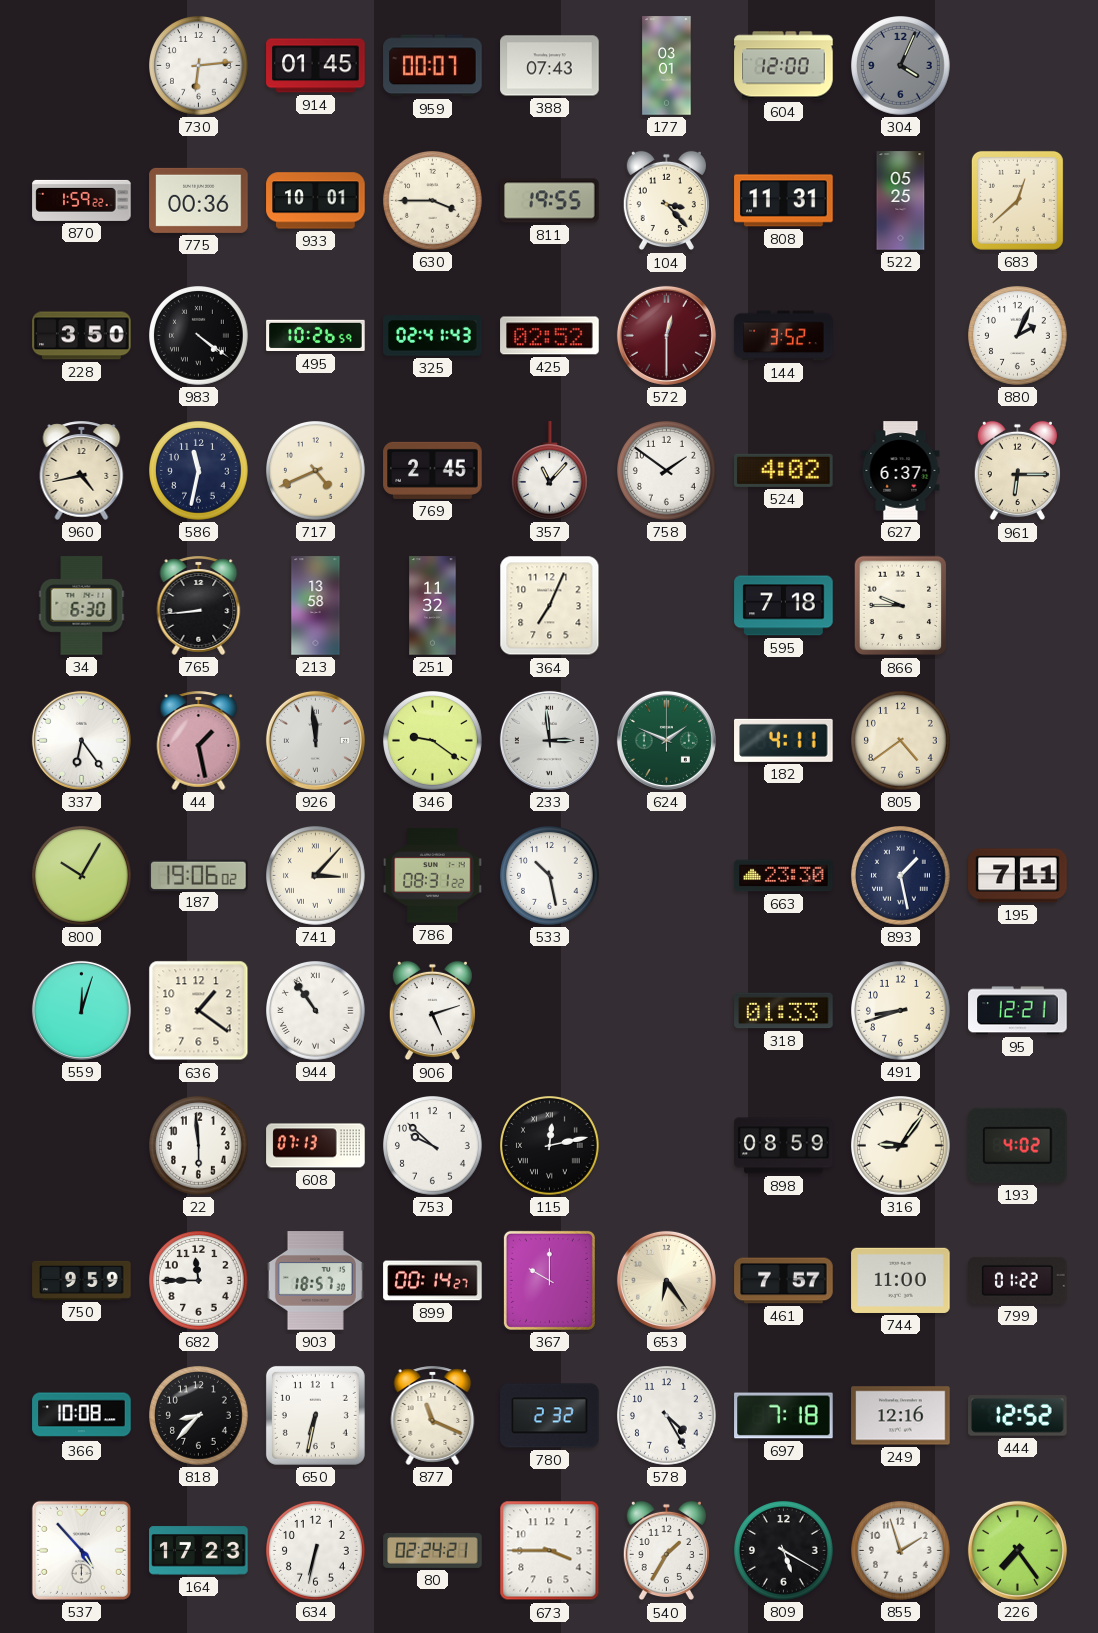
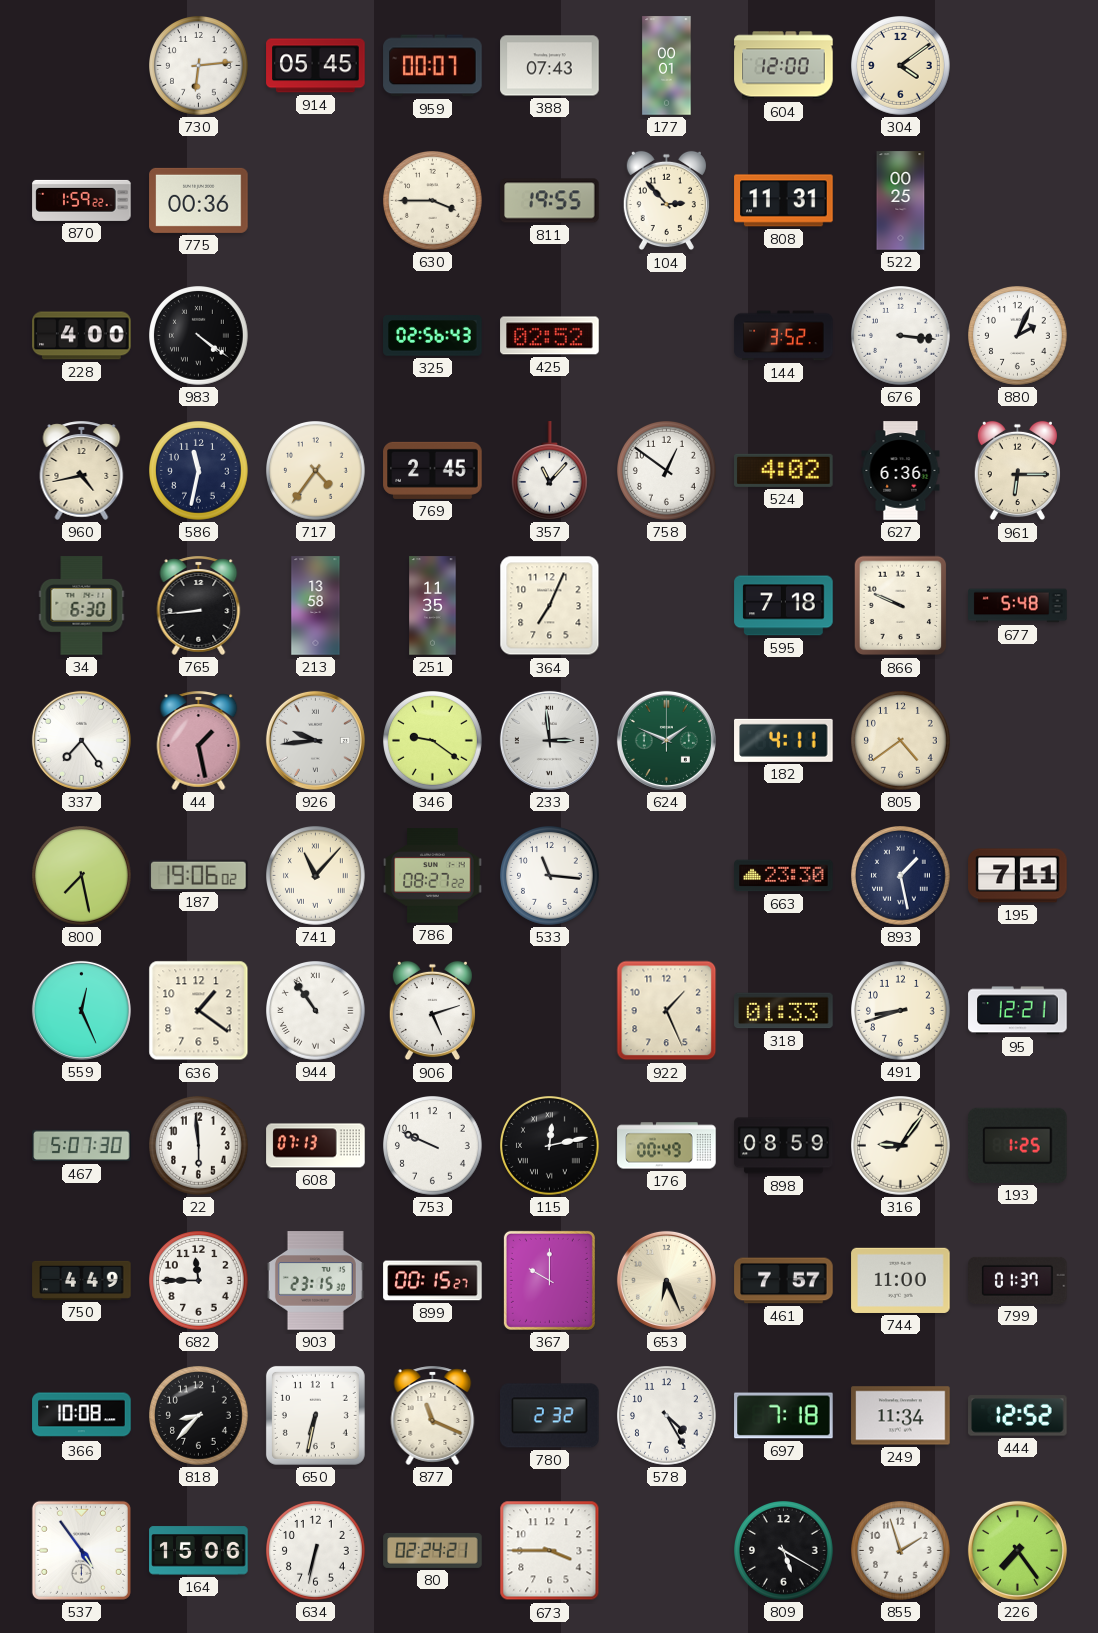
914: 01:45 -> 05:45 (316, 66)
177: 03:01 -> 00:01 (667, 66)
304: 4:04 -> 4:09 (901, 66)
304 dial: grey -> cream (901, 66)
933: 10:01 -> none (316, 201)
104: 3:23 -> 2:53 (666, 201)
522: 05:25 -> 00:25 (901, 201)
683: 12:38 -> none (1017, 200)
228: 3:50 -> 4:00 (82, 336)
495: 10:26 -> none (316, 336)
325: 02:41 -> 02:56 (433, 336)
572: 12:30 -> none (666, 335)
676: none -> 3:16 (901, 336)
717: 4:41 -> 4:36 (316, 471)
758: 1:51 -> 12:51 (667, 471)
627: 6:37 -> 6:36 (901, 471)
251: 11:32 -> 11:35 (433, 606)
866: 9:45 -> 9:49 (901, 606)
677: none -> 5:48 (1018, 606)
337: 6:24 -> 7:24 (81, 740)
926: 11:59 -> 9:44 (315, 740)
800: 10:05 -> 7:28 (82, 876)
741: 3:07 -> 11:07 (316, 876)
786: 08:31 -> 08:27 (433, 876)
533: 10:28 -> 11:16 (550, 876)
559: 12:03 -> 12:26 (81, 1010)
922: none -> 1:26 (667, 1011)
467: none -> 5:07 (82, 1146)
753: 9:52 -> 9:49 (433, 1146)
176: none -> 00:49 (667, 1146)
193: 4:02 -> 1:25 (1018, 1145)
750: 9:59 -> 4:49 (82, 1280)
903: 18:57 -> 23:15 (315, 1281)
899: 00:14 -> 00:15 (433, 1281)
653: 6:24 -> 6:26 (666, 1280)
799: 01:22 -> 01:37 (1018, 1280)
249: 12:16 -> 11:34 (901, 1416)
537: 4:53 -> 4:54 (81, 1550)
164: 17:23 -> 15:06 (199, 1551)
540: 1:35 -> none (666, 1551)
